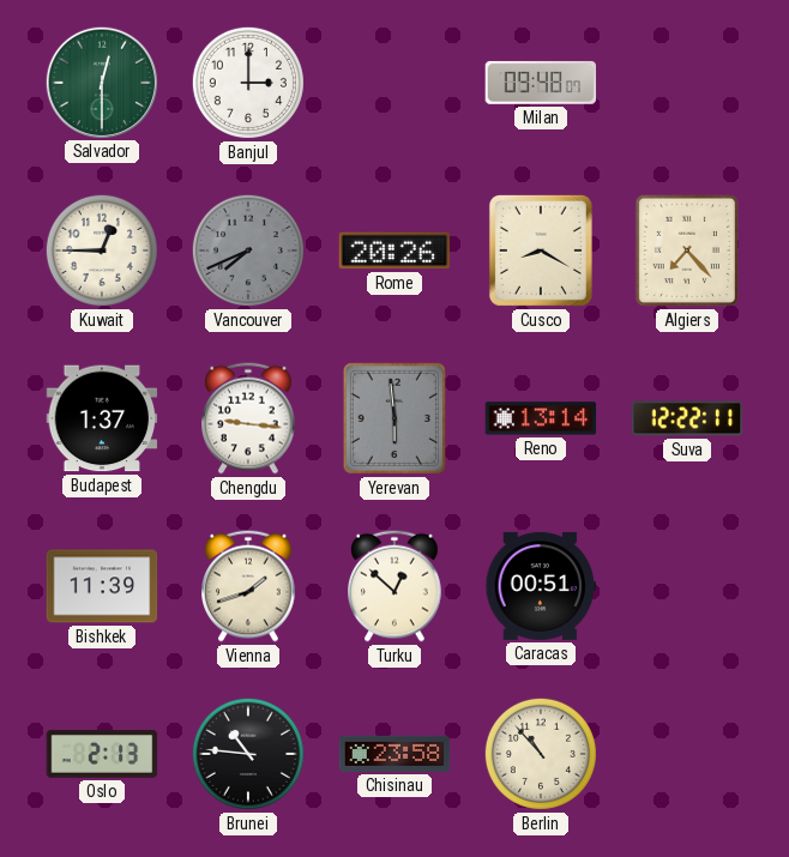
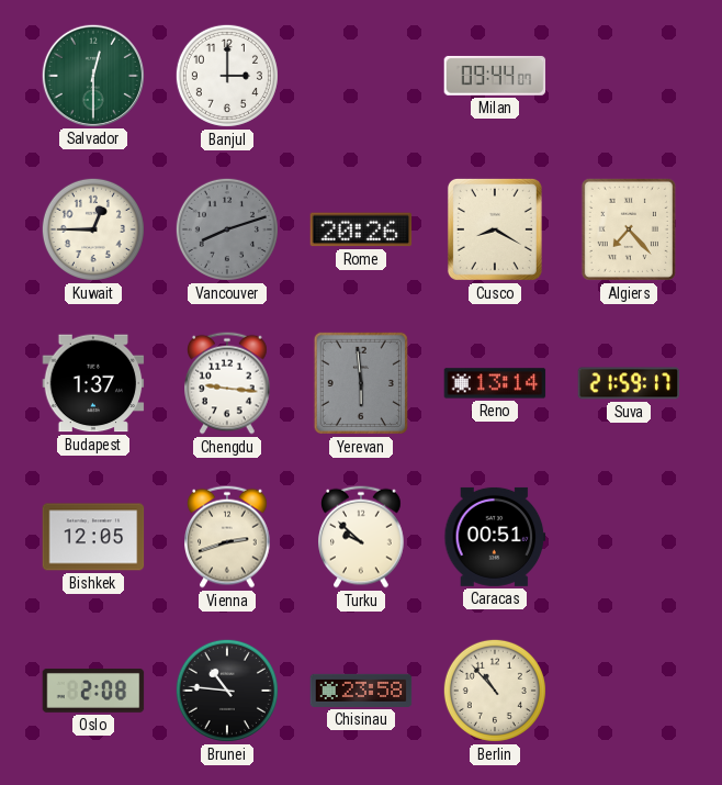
Milan: 09:48 -> 09:44 (495, 76)
Vancouver: 7:41 -> 8:12 (227, 229)
Suva: 12:22 -> 21:59 (629, 383)
Bishkek: 11:39 -> 12:05 (93, 537)
Vienna: 1:42 -> 2:42 (228, 537)
Turku: 12:52 -> 9:52 (362, 537)
Oslo: 2:13 -> 2:08 (93, 692)
